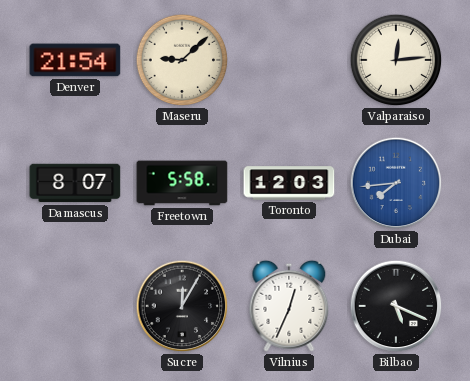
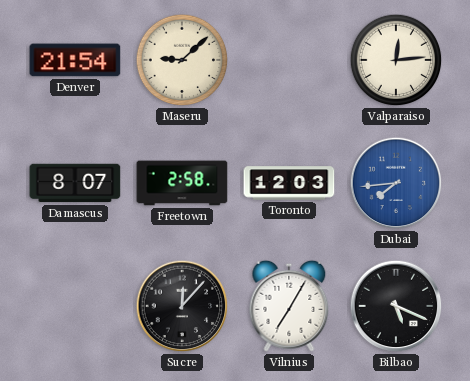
Freetown: 5:58 -> 2:58 (182, 183)
Sucre: 12:05 -> 12:07 (182, 306)
Vilnius: 12:34 -> 7:05 (289, 306)
